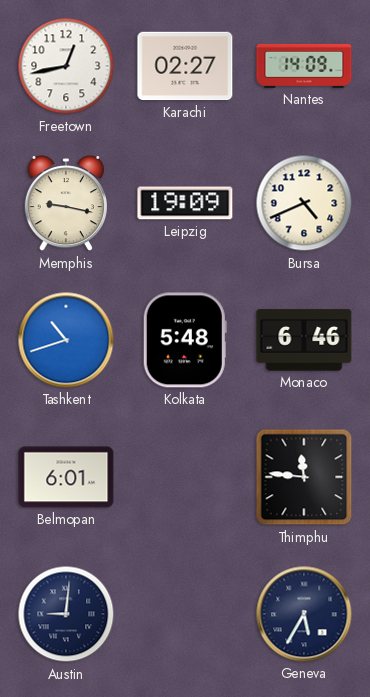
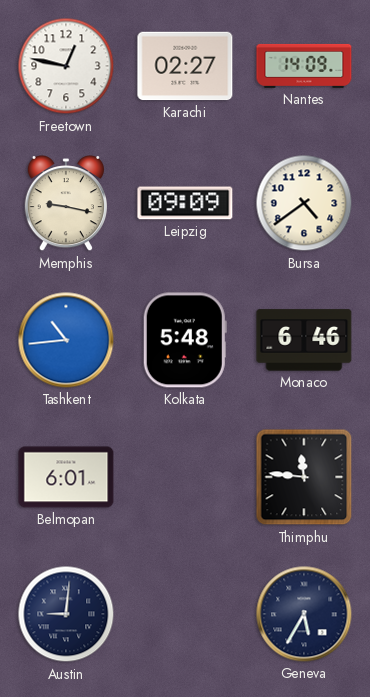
Freetown: 12:43 -> 12:47 (66, 66)
Leipzig: 19:09 -> 09:09 (185, 203)
Bursa: 4:41 -> 4:39 (304, 203)
Tashkent: 10:42 -> 10:44 (66, 340)
